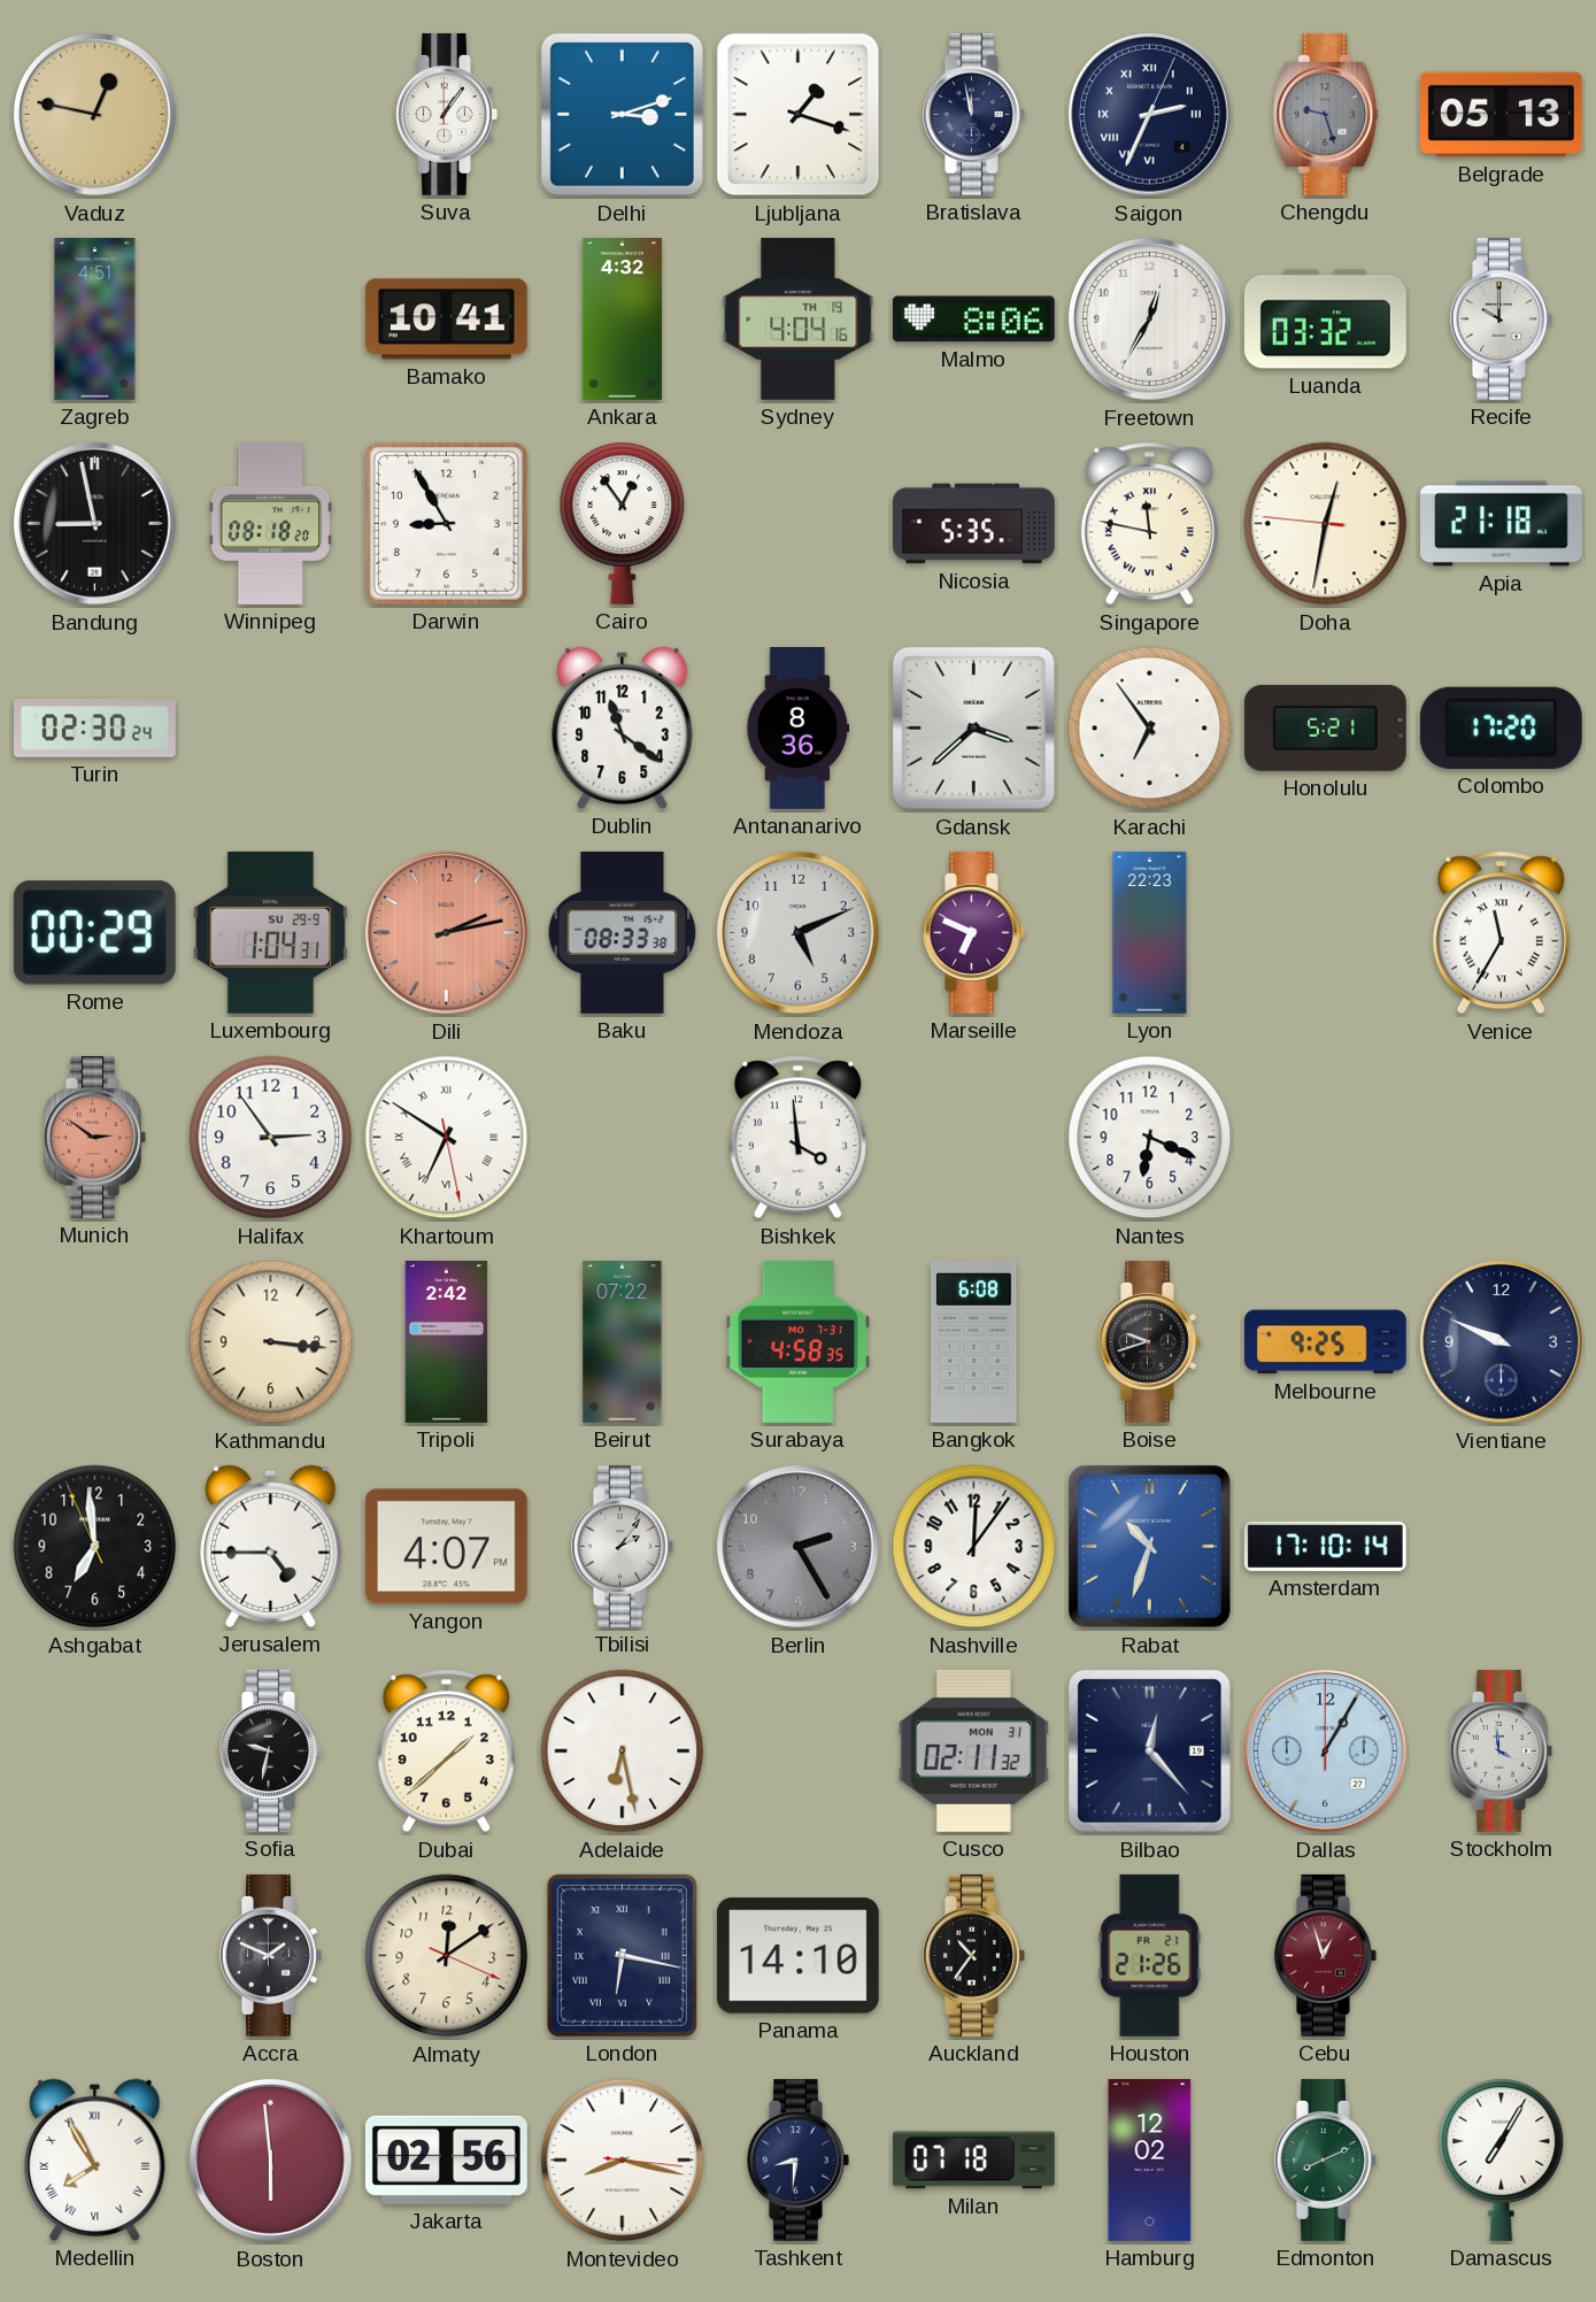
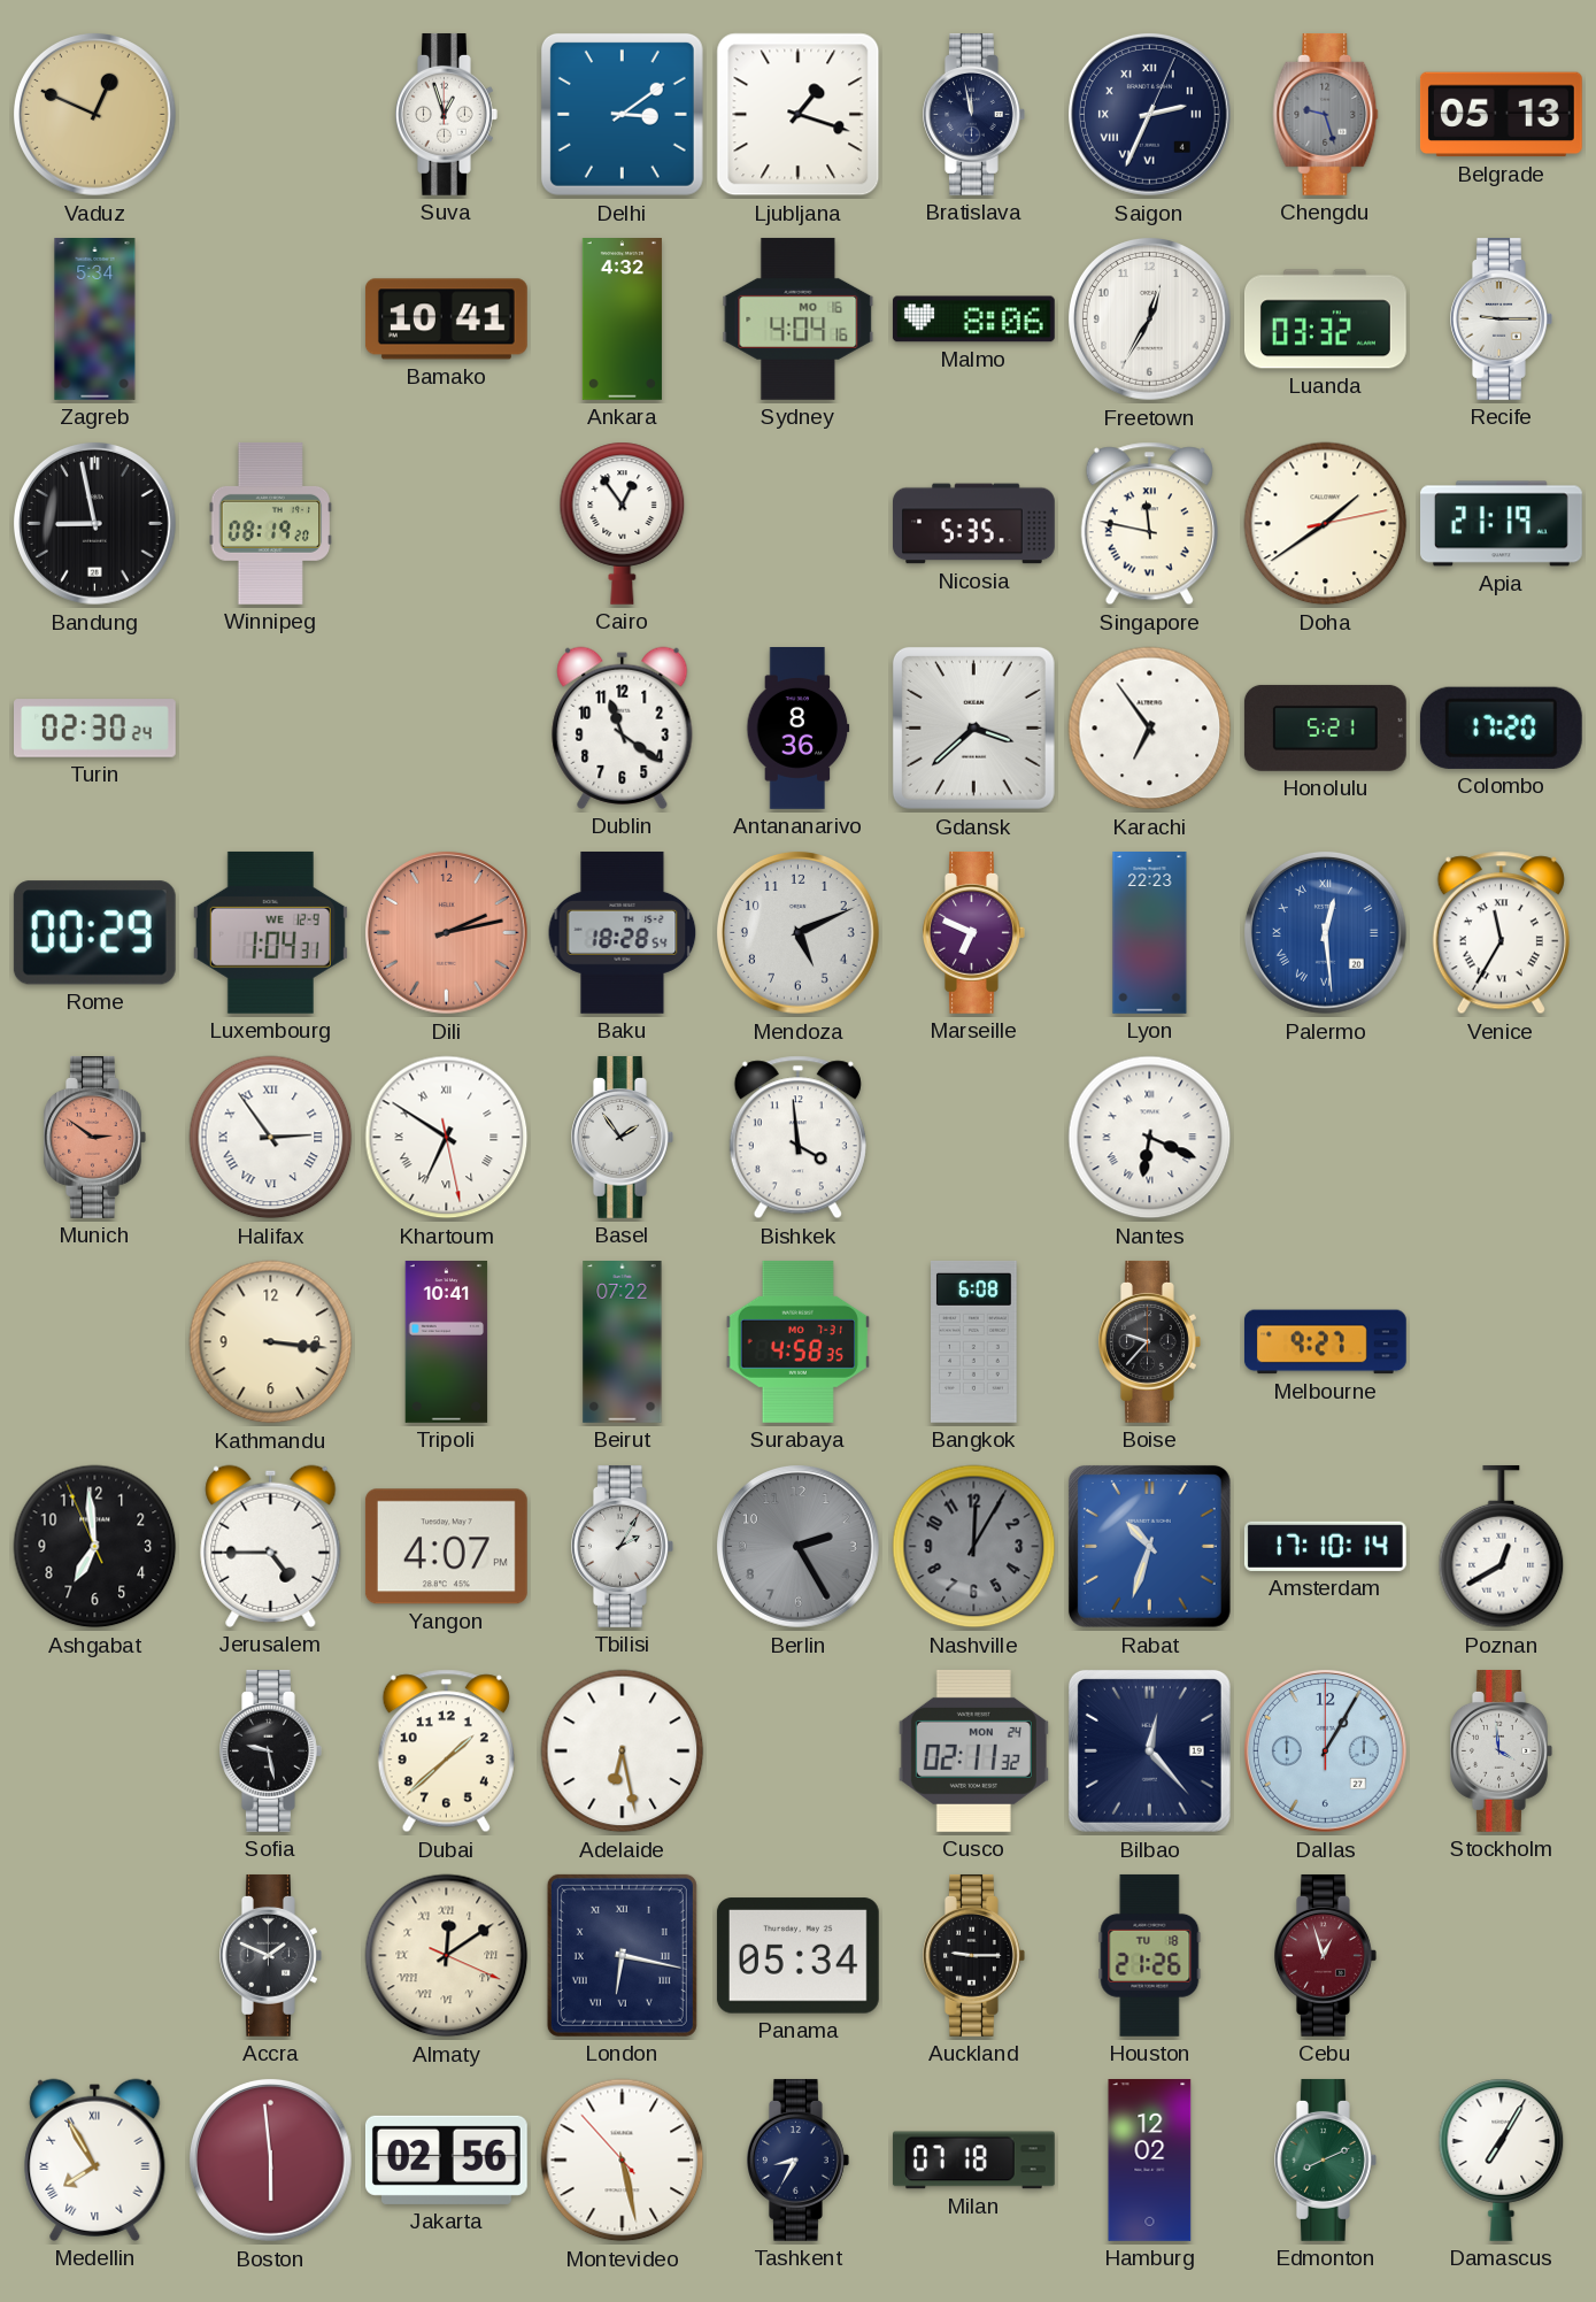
Vaduz: 12:47 -> 12:49 (95, 115)
Suva: 1:06 -> 12:57 (447, 114)
Delhi: 3:12 -> 3:09 (622, 114)
Zagreb: 4:51 -> 5:34 (95, 319)
Sydney date: TH 19 -> MO 16 (799, 318)
Recife: 10:00 -> 9:15 (1502, 318)
Winnipeg: 08:18 -> 08:19 (271, 523)
Darwin: 8:55 -> none (446, 523)
Doha: 12:31 -> 1:39 (1326, 524)
Apia: 21:18 -> 21:19 (1502, 524)
Luxembourg date: SU 29-9 -> WE 12-9 (270, 932)
Baku: 08:33 -> 18:28 (623, 932)
Palermo: none -> 12:29 (1326, 933)
Halifax numerals: Arabic -> Roman (271, 1138)
Basel: none -> 1:54 (623, 1137)
Nantes numerals: Arabic -> Roman (1150, 1138)
Tripoli: 2:42 -> 10:41 (447, 1342)
Boise: 9:42 -> 9:37 (1150, 1341)
Melbourne: 9:25 -> 9:27 (1325, 1342)
Vientiane: 9:49 -> none (1502, 1342)
Tbilisi: 2:06 -> 2:05 (623, 1546)
Nashville: 12:06 -> 12:05 (974, 1547)
Nashville dial: white -> grey (974, 1547)
Poznan: none -> 12:40 (1502, 1547)
Sofia: 9:32 -> 9:28 (271, 1750)
Cusco date: MON 31 -> MON 24 (973, 1750)
Almaty numerals: Arabic -> Roman (447, 1956)
Panama: 14:10 -> 05:34 (797, 1956)
Auckland: 10:36 -> 9:15 (974, 1955)
Houston date: FR 21 -> TU 18 (1150, 1955)
Montevideo: 8:17 -> 5:27 (623, 2161)
Tashkent: 8:31 -> 8:35 (799, 2159)
